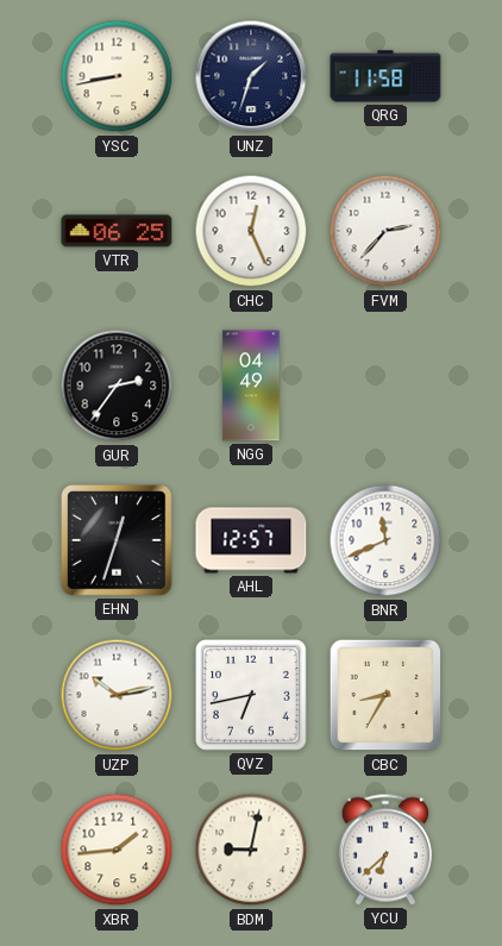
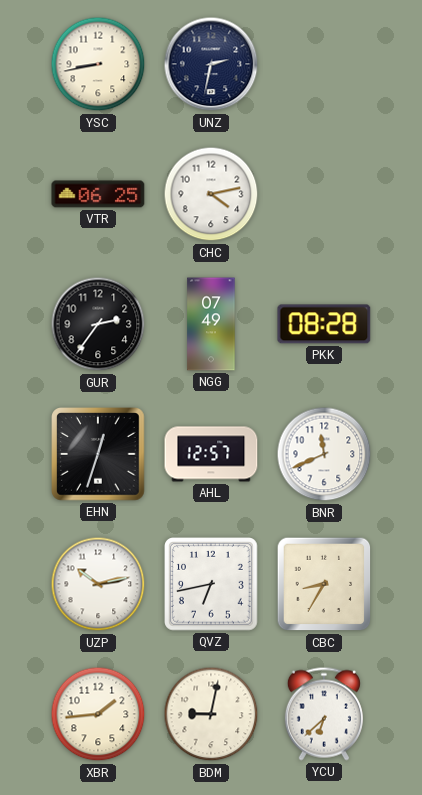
UNZ: 1:33 -> 2:32 (211, 64)
QRG: 11:58 -> none (385, 76)
CHC: 12:26 -> 4:13 (211, 194)
FVM: 2:37 -> none (385, 231)
NGG: 04:49 -> 07:49 (211, 324)
PKK: none -> 08:28 (324, 324)
